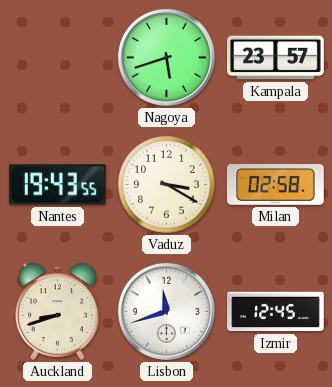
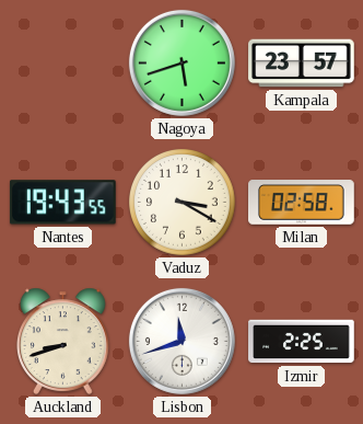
Izmir: 12:45 -> 2:25 (302, 342)
